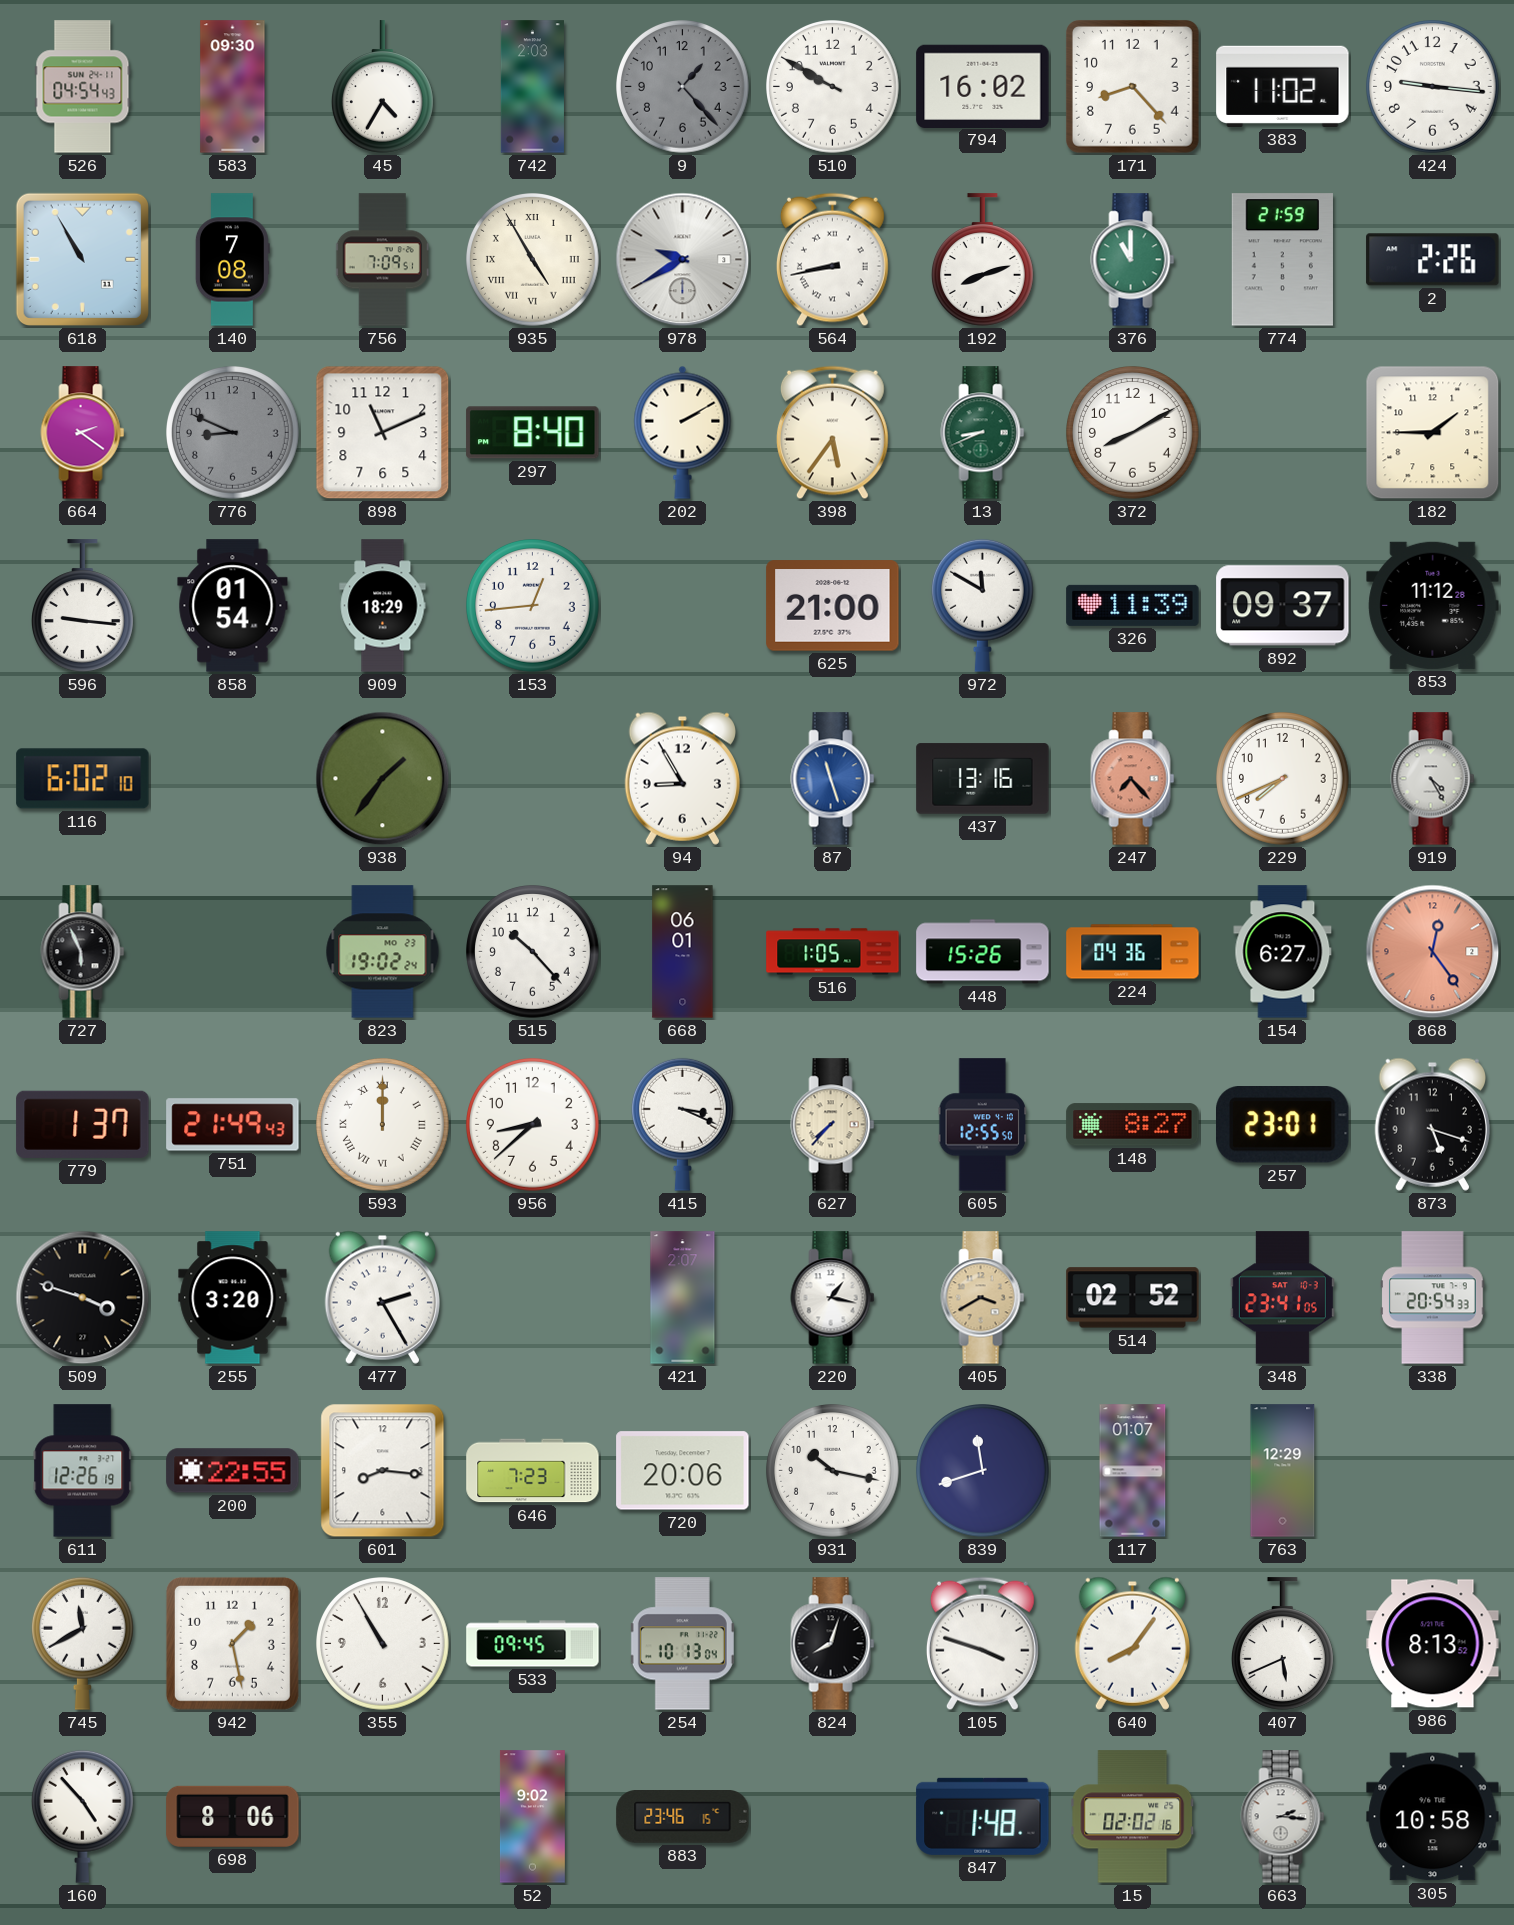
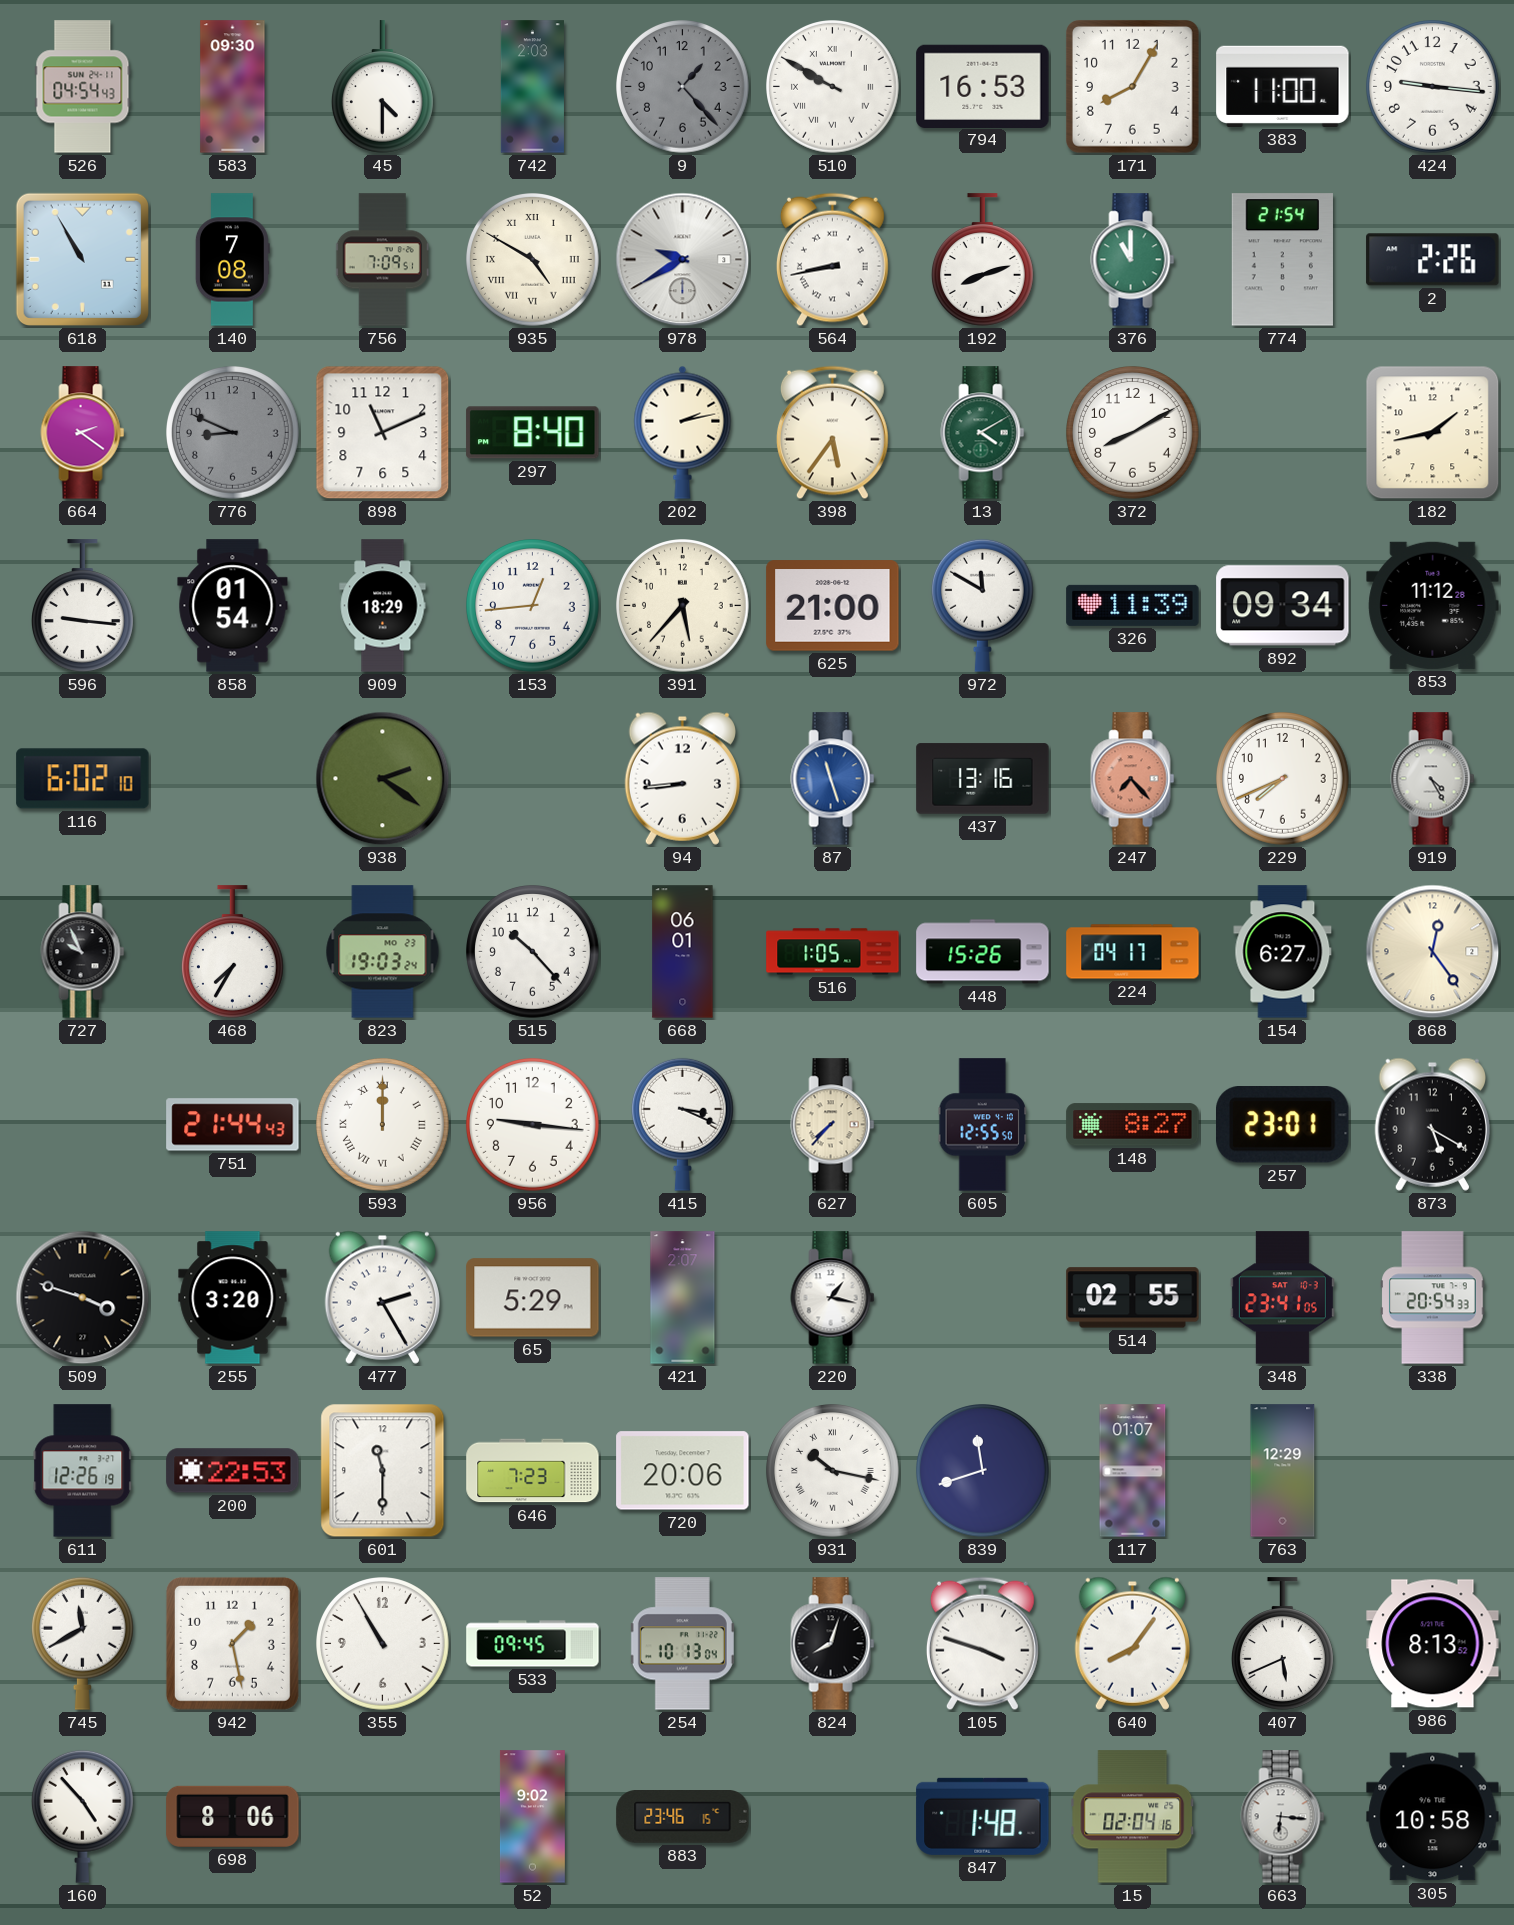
45: 4:35 -> 4:30 (382, 87)
510 numerals: Arabic -> Roman (833, 87)
794: 16:02 -> 16:53 (983, 86)
171: 8:23 -> 8:05 (1132, 86)
383: 11:02 -> 11:00 (1283, 86)
935: 4:55 -> 4:50 (533, 260)
774: 21:59 -> 21:54 (1282, 260)
202: 2:10 -> 2:13 (683, 432)
13: 8:41 -> 4:10 (983, 433)
182: 1:45 -> 1:43 (1433, 433)
391: none -> 5:37 (683, 606)
892: 09:37 -> 09:34 (1283, 606)
938: 1:36 -> 2:21 (383, 779)
94: 8:55 -> 8:44 (682, 778)
727: 5:56 -> 9:56 (83, 952)
468: none -> 7:35 (232, 952)
823: 19:02 -> 19:03 (383, 952)
224: 04:36 -> 04:17 (1133, 952)
868 dial: salmon -> cream (1433, 952)
779: 1:37 -> none (83, 1124)
751: 21:49 -> 21:44 (233, 1125)
956: 8:38 -> 9:16 (533, 1125)
873: 5:18 -> 5:20 (1432, 1124)
65: none -> 5:29 (533, 1298)
405: 3:40 -> none (983, 1298)
514: 02:52 -> 02:55 (1133, 1298)
200: 22:55 -> 22:53 (233, 1471)
601: 8:16 -> 11:30 (383, 1471)
931 numerals: Arabic -> Roman (833, 1471)
15: 02:02 -> 02:04 (1133, 1817)
663: 2:16 -> 6:16 (1283, 1817)
